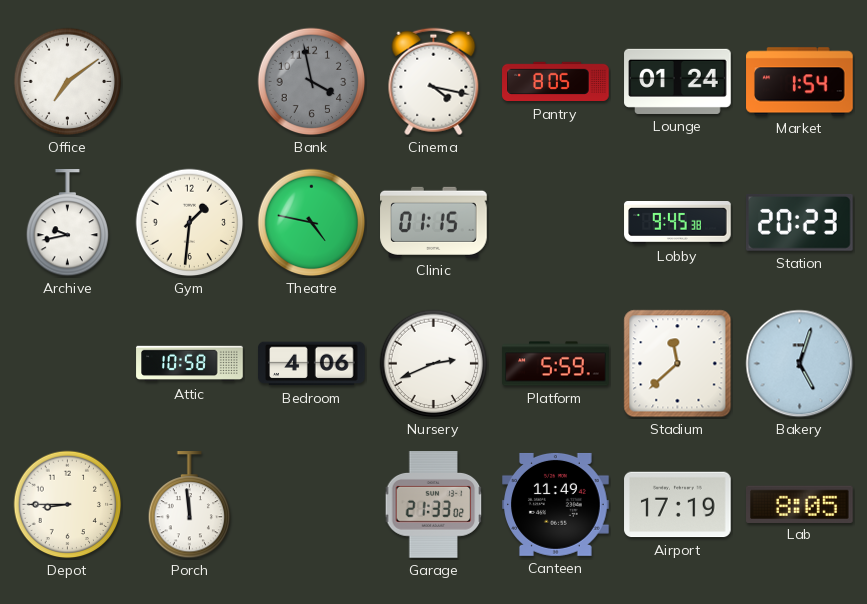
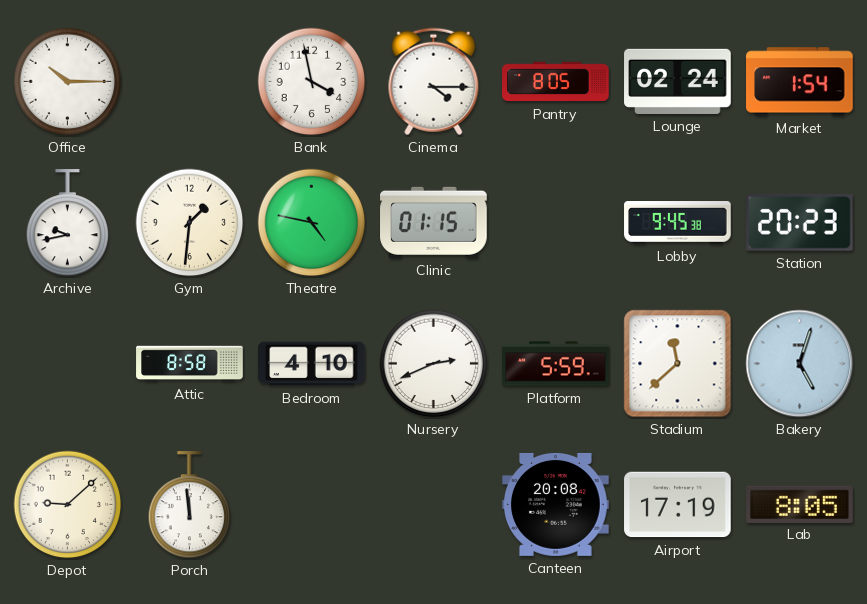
Office: 7:09 -> 10:15 (68, 82)
Bank dial: grey -> white (312, 82)
Cinema: 4:17 -> 4:15 (434, 82)
Lounge: 01:24 -> 02:24 (678, 81)
Attic: 10:58 -> 8:58 (190, 364)
Bedroom: 4:06 -> 4:10 (312, 364)
Depot: 8:45 -> 9:08 (68, 505)
Garage: 21:33 -> none (434, 505)
Canteen: 11:49 -> 20:08 (556, 504)
